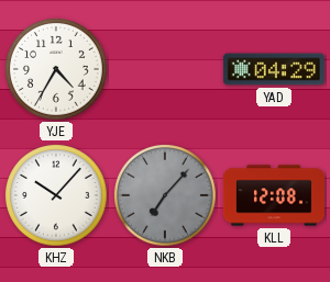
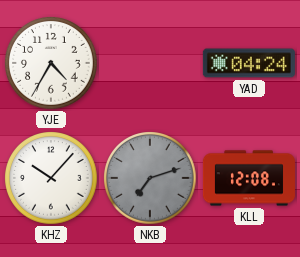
YAD: 04:29 -> 04:24 (249, 63)
NKB: 7:07 -> 7:12 (150, 178)
